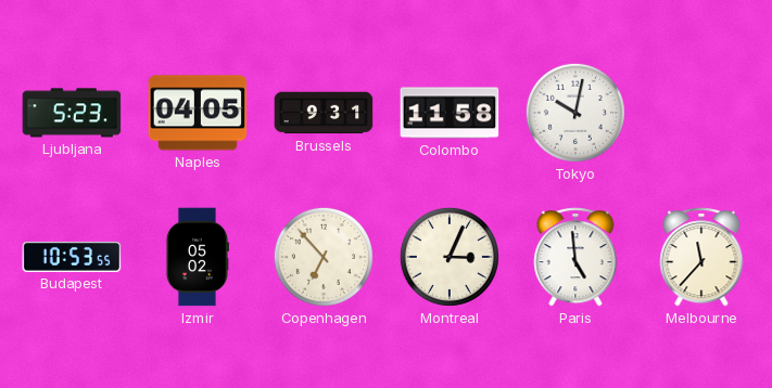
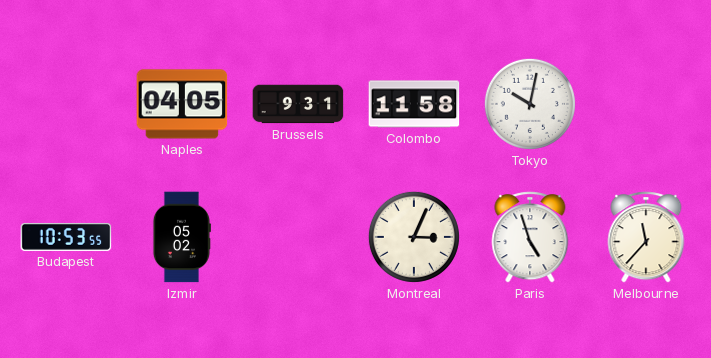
Ljubljana: 5:23 -> none (72, 113)
Copenhagen: 6:53 -> none (324, 257)
Paris: 4:59 -> 4:57 (530, 237)
